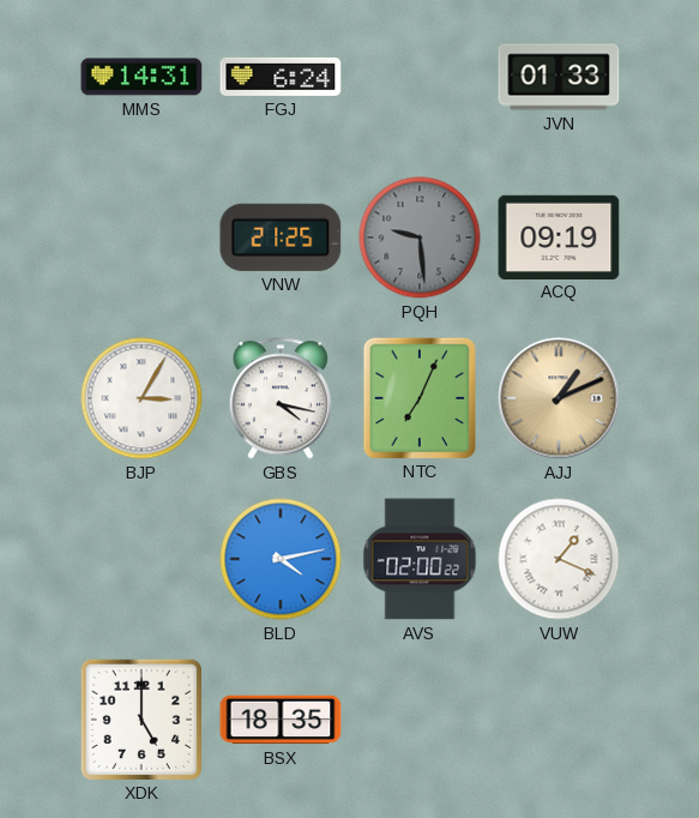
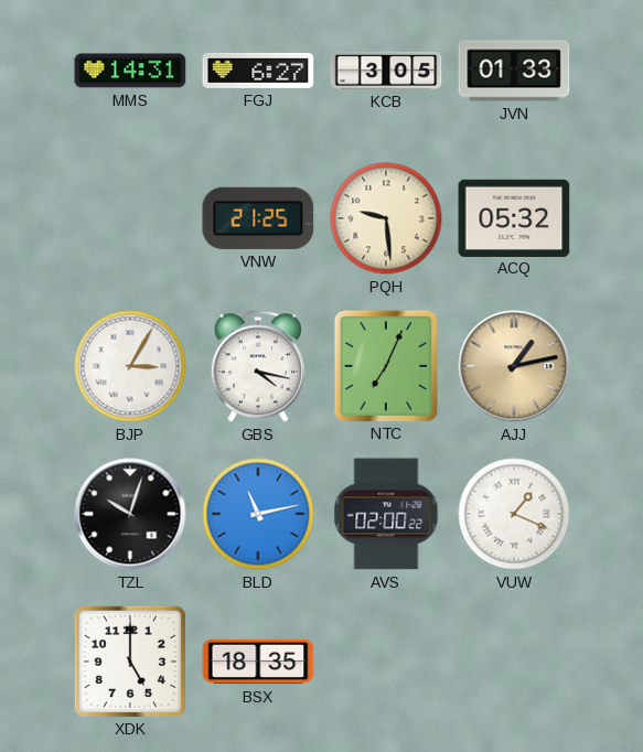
FGJ: 6:24 -> 6:27 (258, 71)
KCB: none -> 3:05 (386, 71)
PQH dial: grey -> cream (386, 218)
ACQ: 09:19 -> 05:32 (514, 217)
AJJ: 1:11 -> 1:13 (514, 366)
TZL: none -> 10:03 (130, 514)
BLD: 4:13 -> 11:13 (258, 514)
